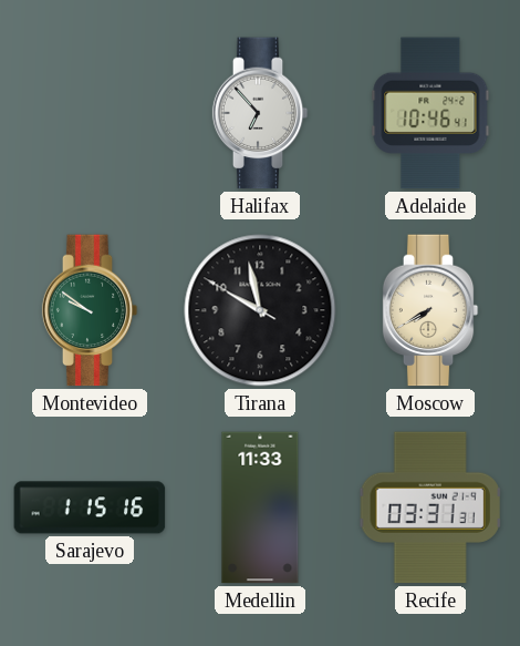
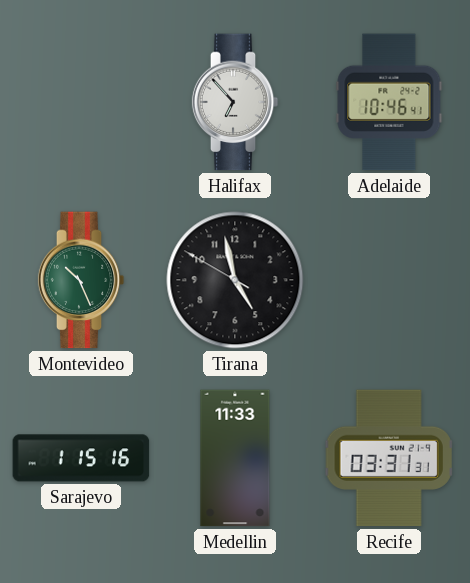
Montevideo: 9:51 -> 10:26 (81, 280)
Tirana: 9:57 -> 4:57 (235, 280)
Moscow: 7:40 -> none (430, 310)
